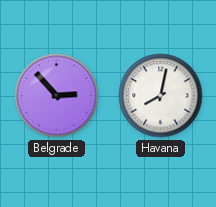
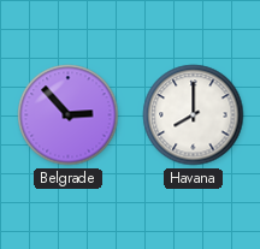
Havana: 8:02 -> 8:00 (194, 115)
